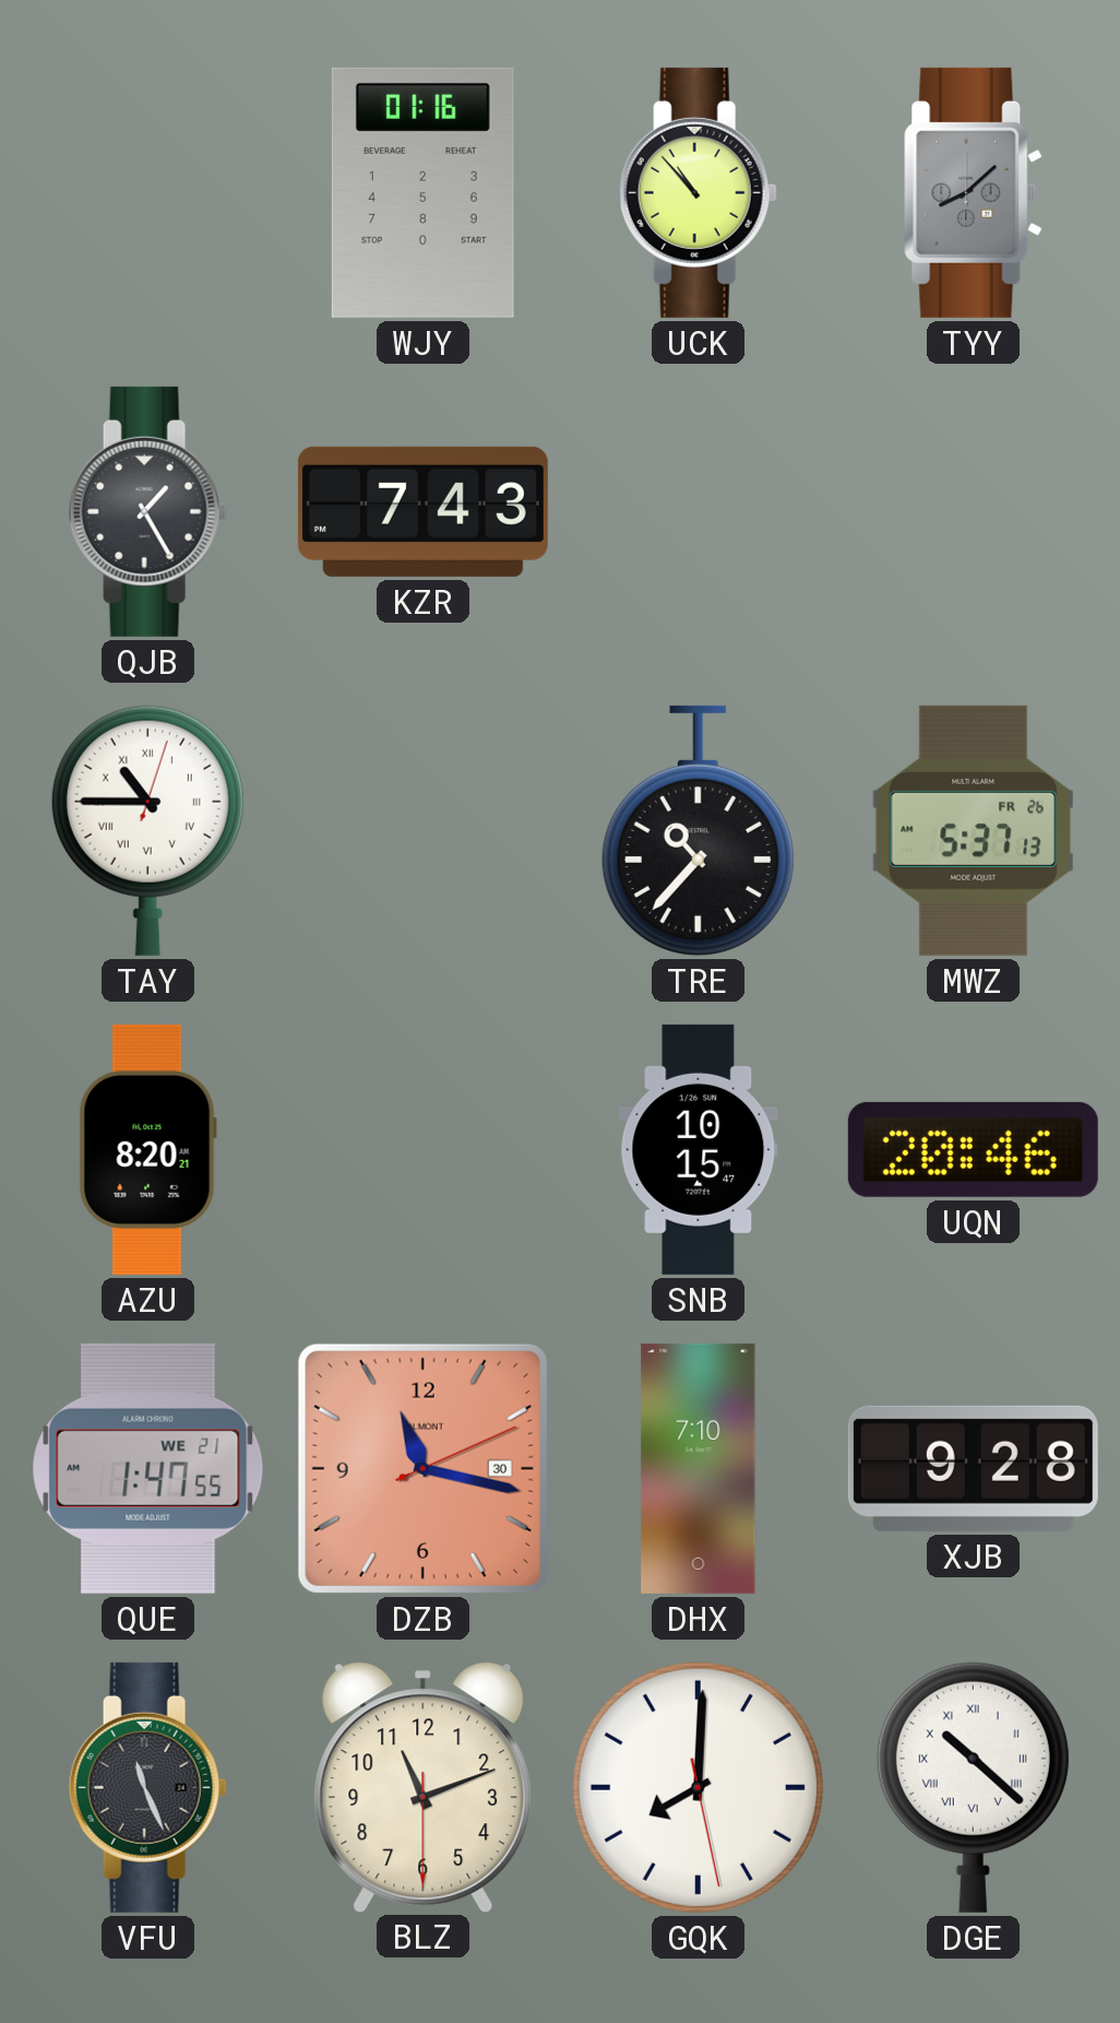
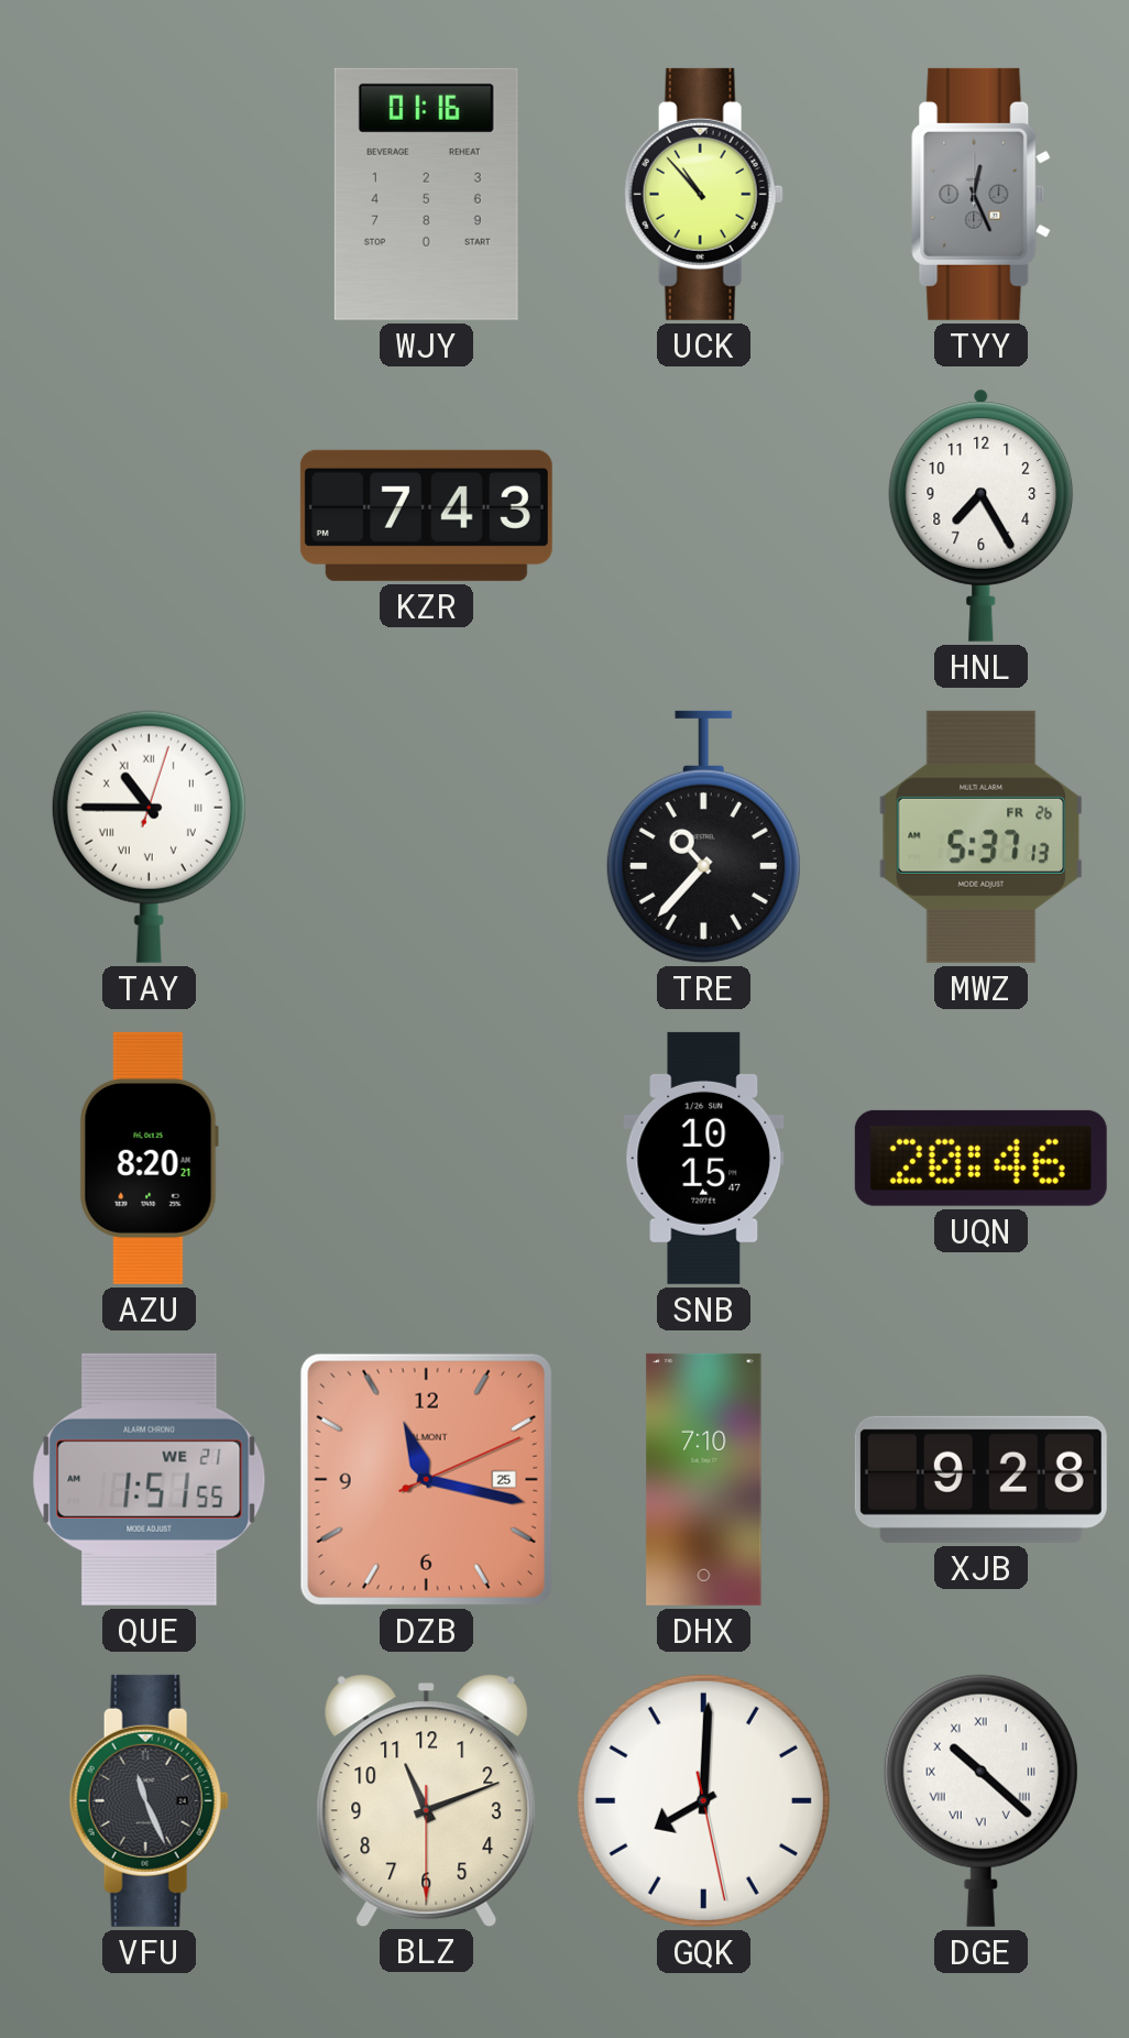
TYY: 8:08 -> 12:26 (982, 194)
QJB: 1:25 -> none (147, 511)
HNL: none -> 7:25 (982, 515)
QUE: 1:47 -> 1:51 (150, 1479)
DZB date: 30 -> 25 (426, 1479)
